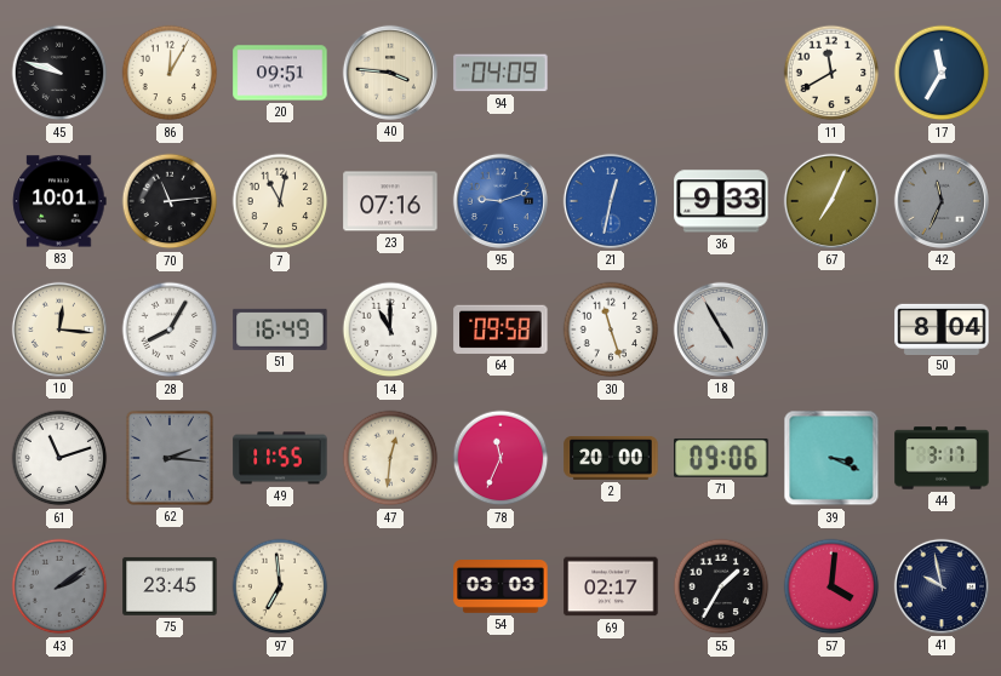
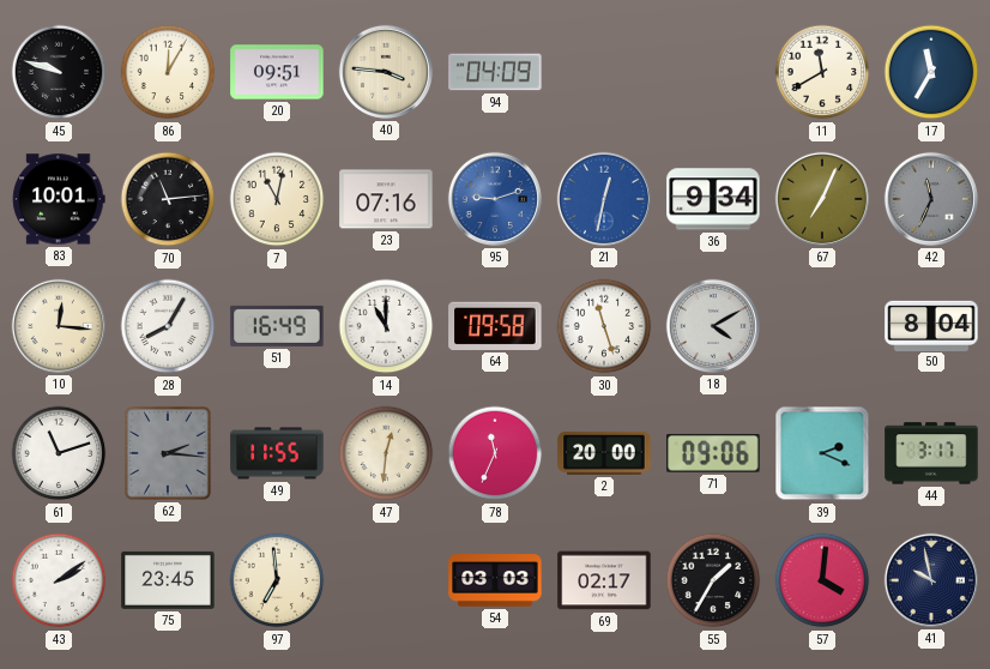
36: 9:33 -> 9:34 (713, 199)
18: 4:55 -> 4:10 (713, 326)
39: 3:19 -> 2:19 (822, 453)
43 dial: grey -> white (59, 580)
